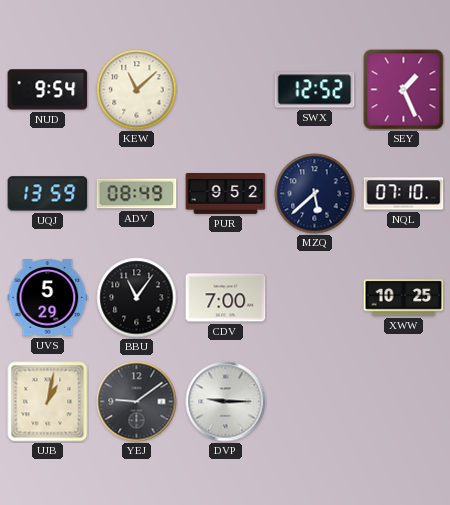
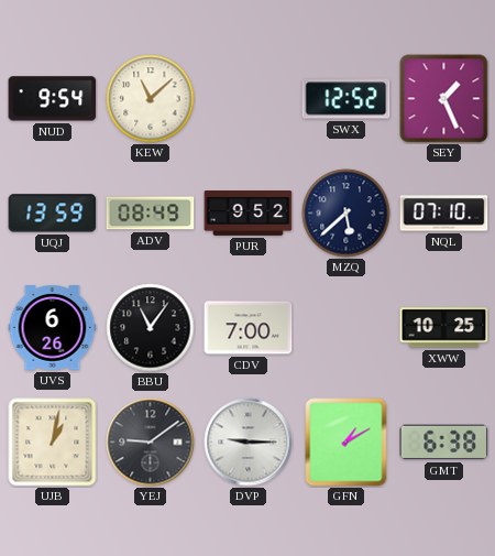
UVS: 5:29 -> 6:26 (53, 328)
GFN: none -> 1:10 (346, 443)
GMT: none -> 6:38 (444, 443)
